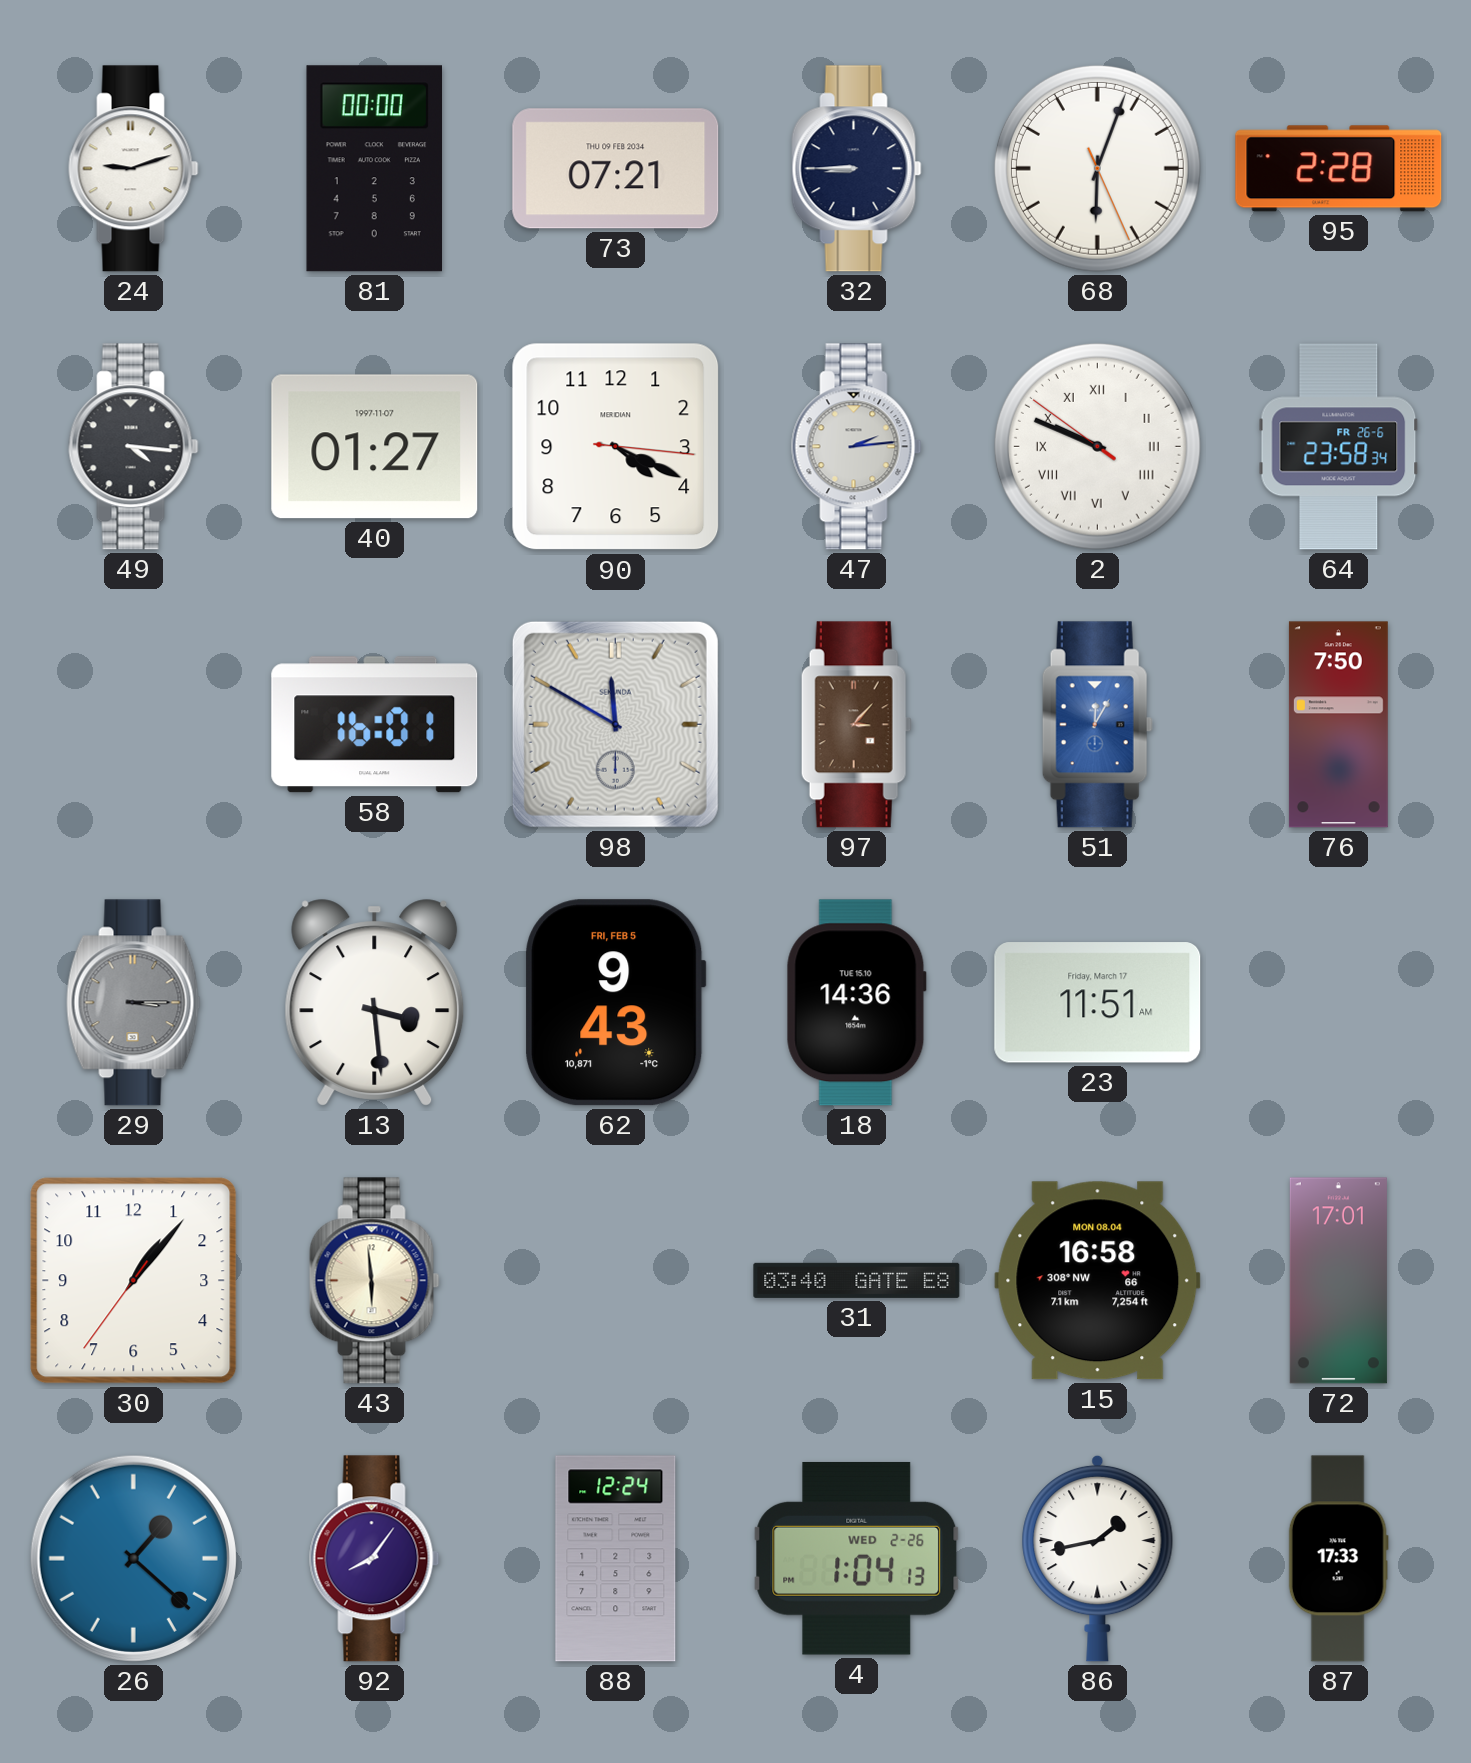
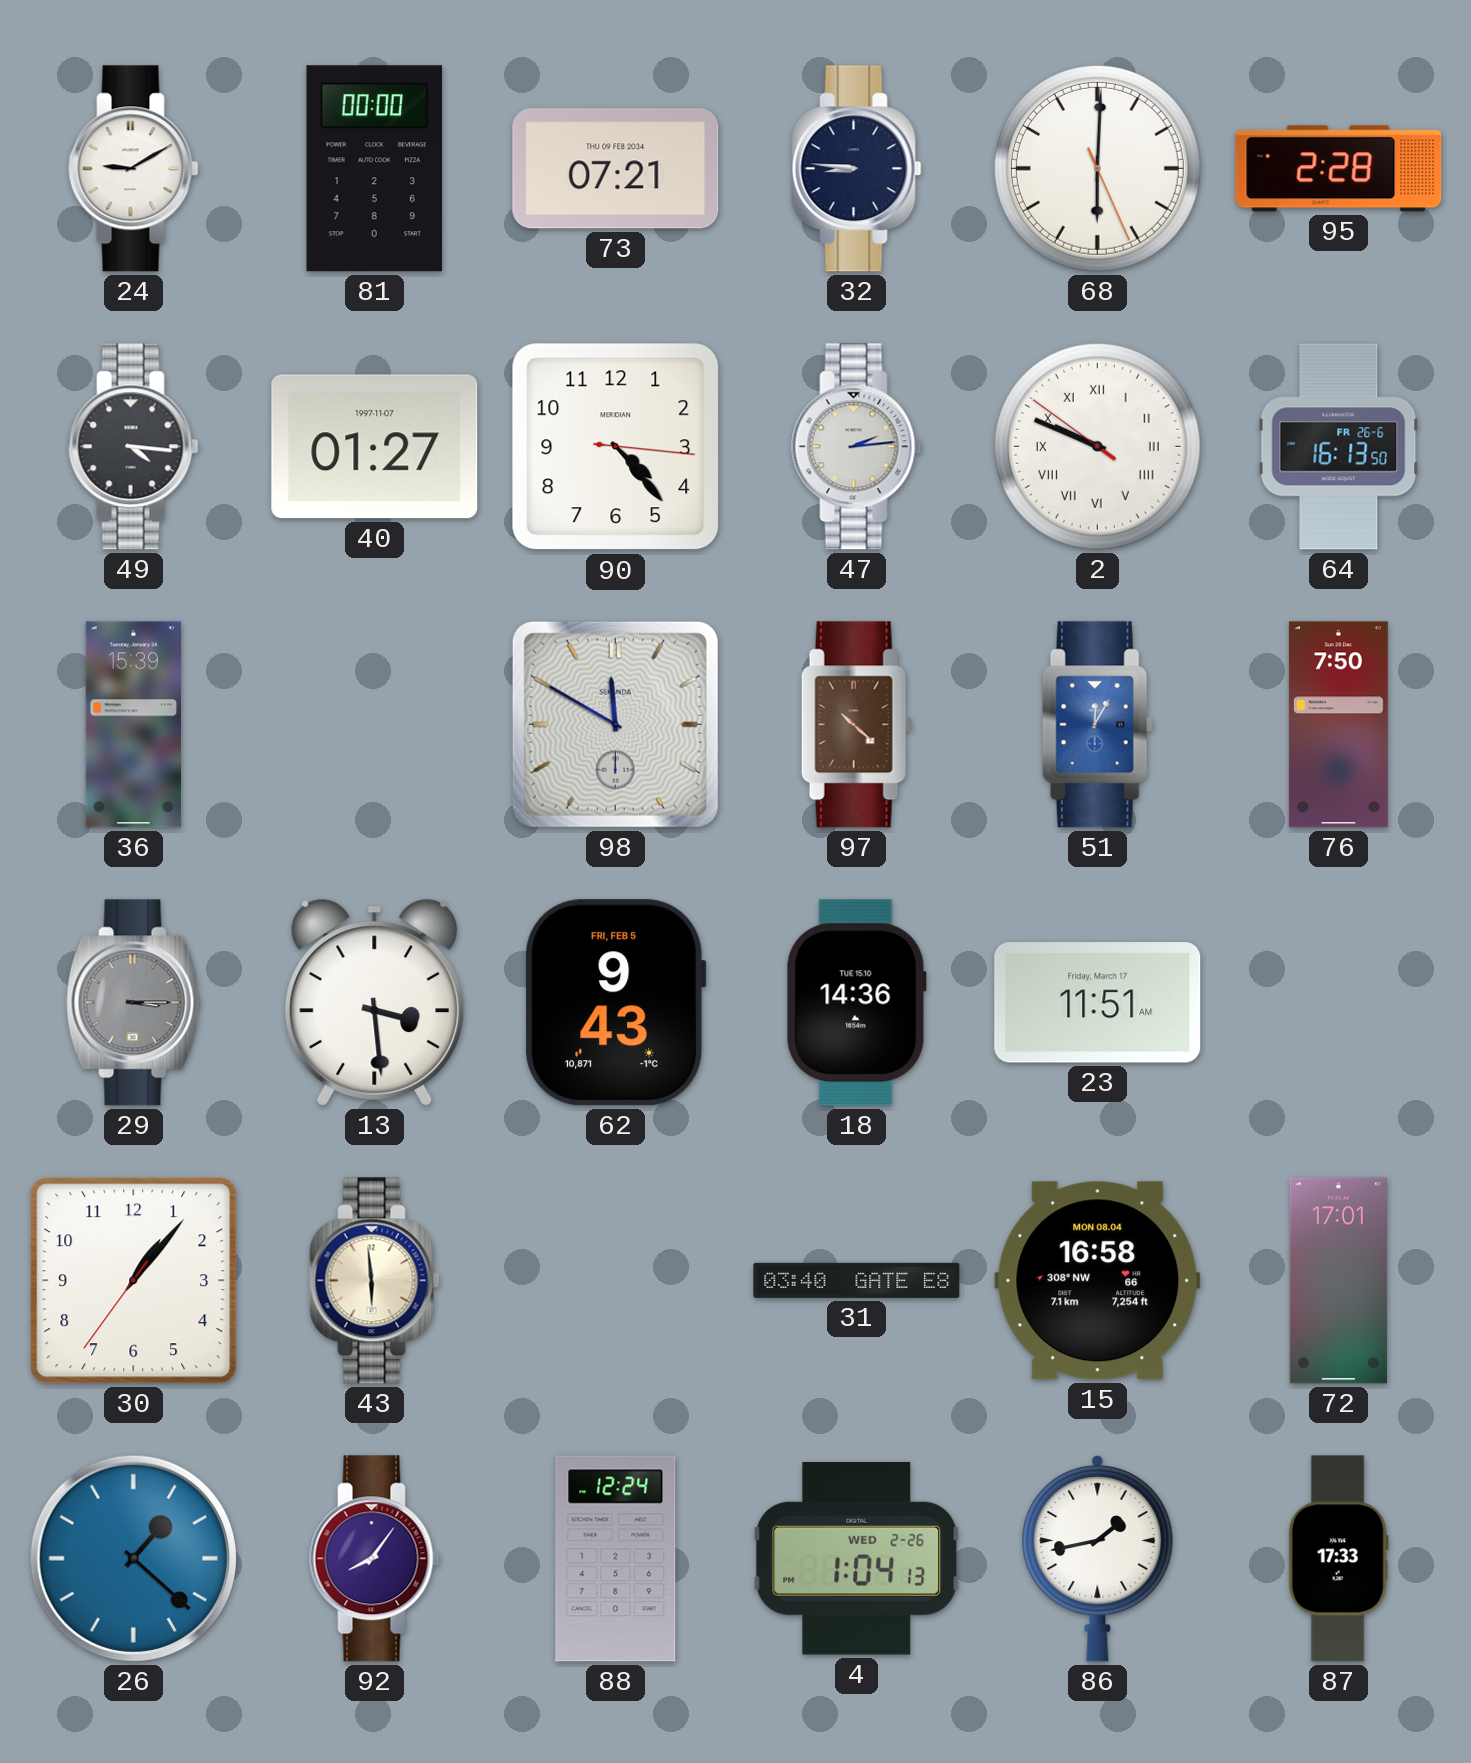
24: 9:12 -> 9:10 (134, 169)
32: 8:45 -> 8:46 (857, 169)
68: 6:03 -> 6:00 (1097, 168)
90: 4:19 -> 4:23 (616, 447)
64: 23:58 -> 16:13 (1339, 447)
36: none -> 15:39 (133, 725)
58: 16:01 -> none (375, 725)
97: 3:07 -> 10:22 (856, 725)
